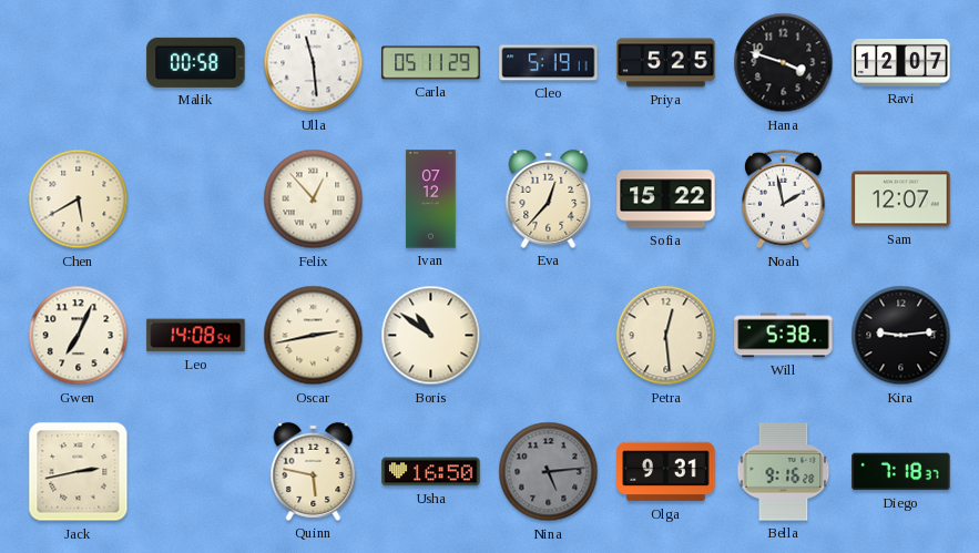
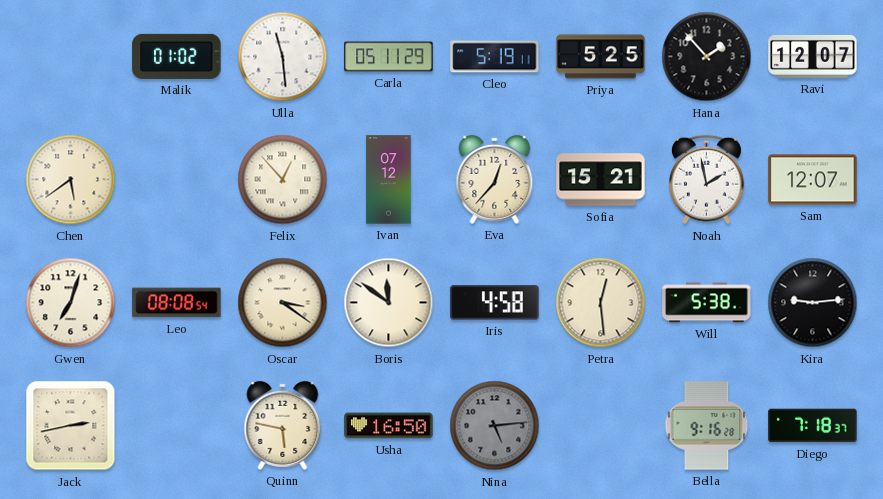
Malik: 00:58 -> 01:02 (177, 56)
Hana: 3:48 -> 1:53 (707, 57)
Chen: 5:40 -> 5:39 (71, 180)
Sofia: 15:22 -> 15:21 (601, 180)
Gwen: 7:04 -> 7:03 (71, 303)
Leo: 14:08 -> 08:08 (177, 303)
Oscar: 2:43 -> 3:21 (283, 303)
Boris: 10:51 -> 11:51 (389, 303)
Iris: none -> 4:58 (495, 303)
Olga: 9:31 -> none (666, 472)
